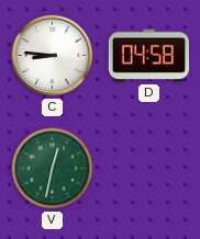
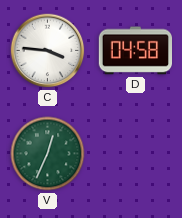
C: 8:46 -> 3:46 (48, 51)
V: 12:32 -> 12:34 (48, 154)
